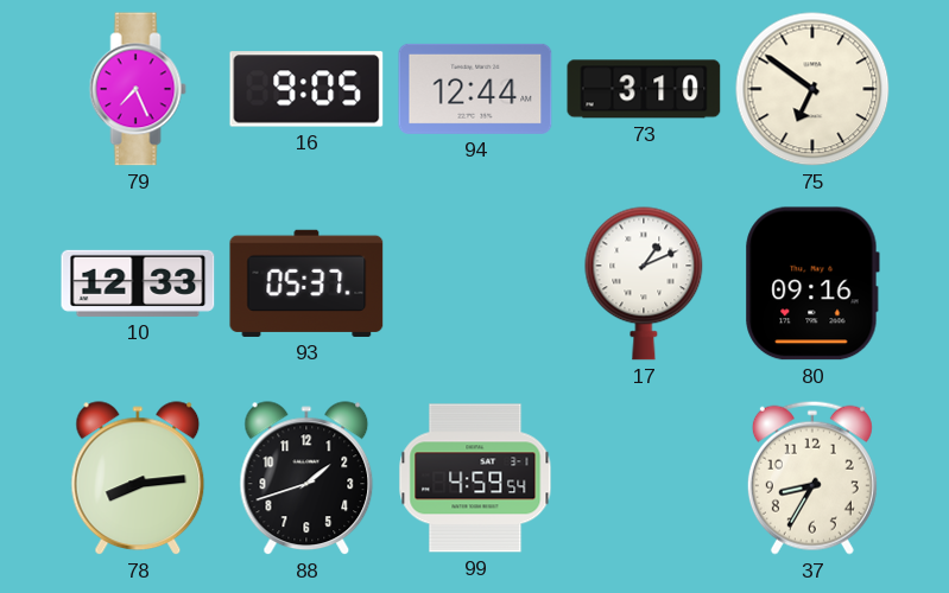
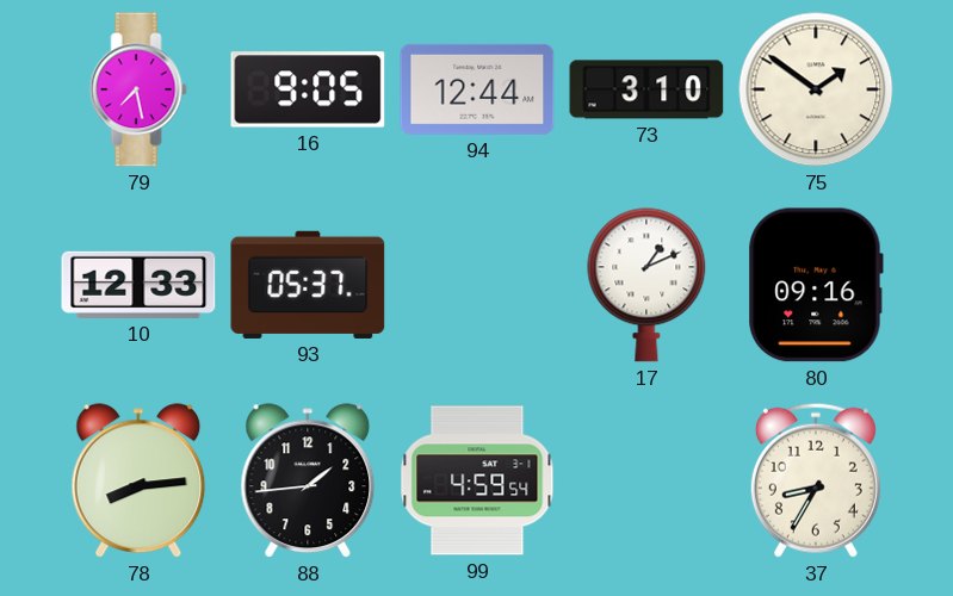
79: 7:26 -> 7:28 (138, 89)
75: 6:51 -> 1:51 (816, 89)
88: 1:42 -> 1:44 (308, 482)
